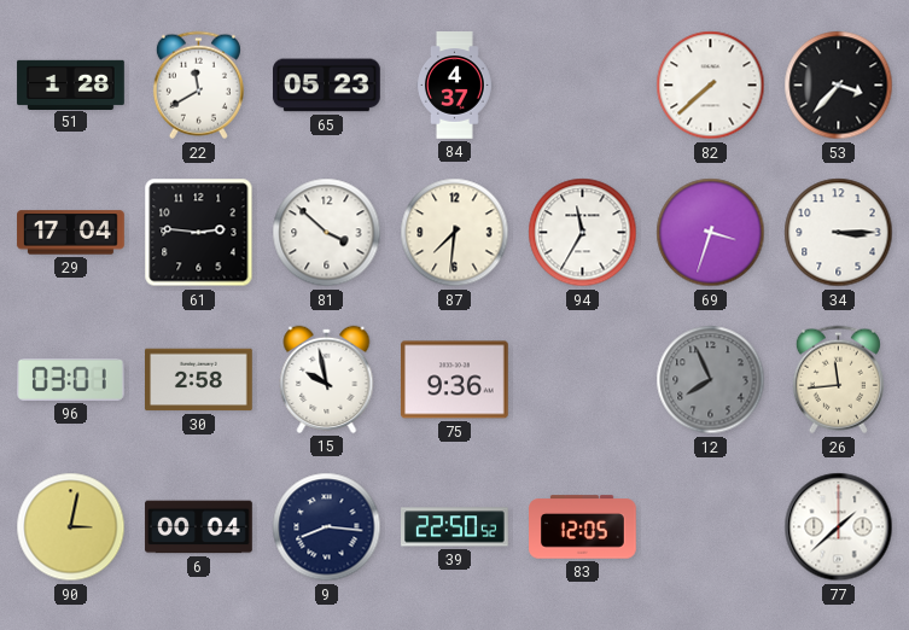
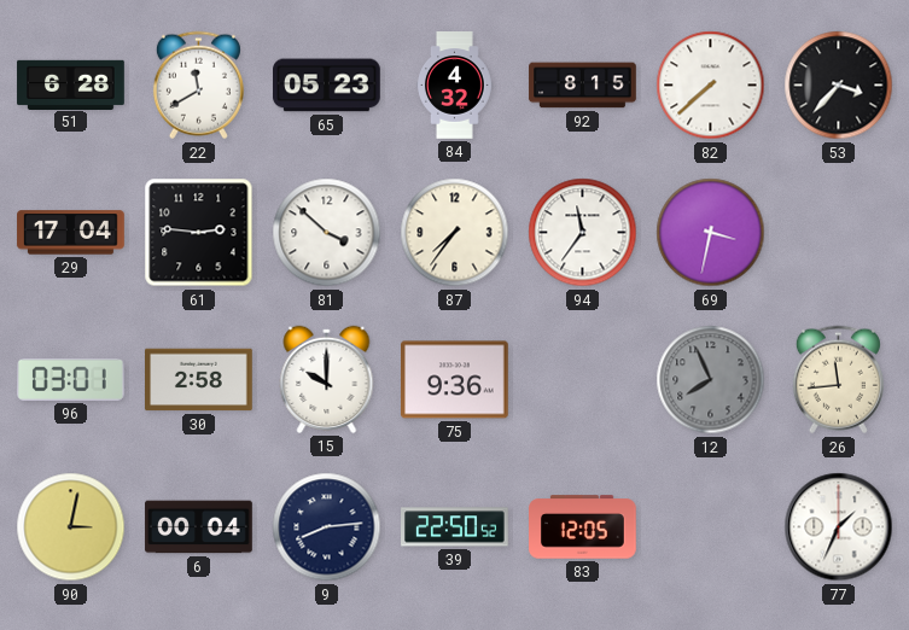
51: 1:28 -> 6:28 (71, 84)
84: 4:37 -> 4:32 (455, 86)
92: none -> 8:15 (583, 86)
87: 7:31 -> 7:36 (455, 233)
94: 11:35 -> 11:36 (583, 233)
69: 3:33 -> 3:32 (711, 233)
34: 3:15 -> none (839, 233)
15: 9:58 -> 10:00 (327, 379)
9: 8:16 -> 8:14 (327, 527)
77: 1:38 -> 1:34 (839, 527)
